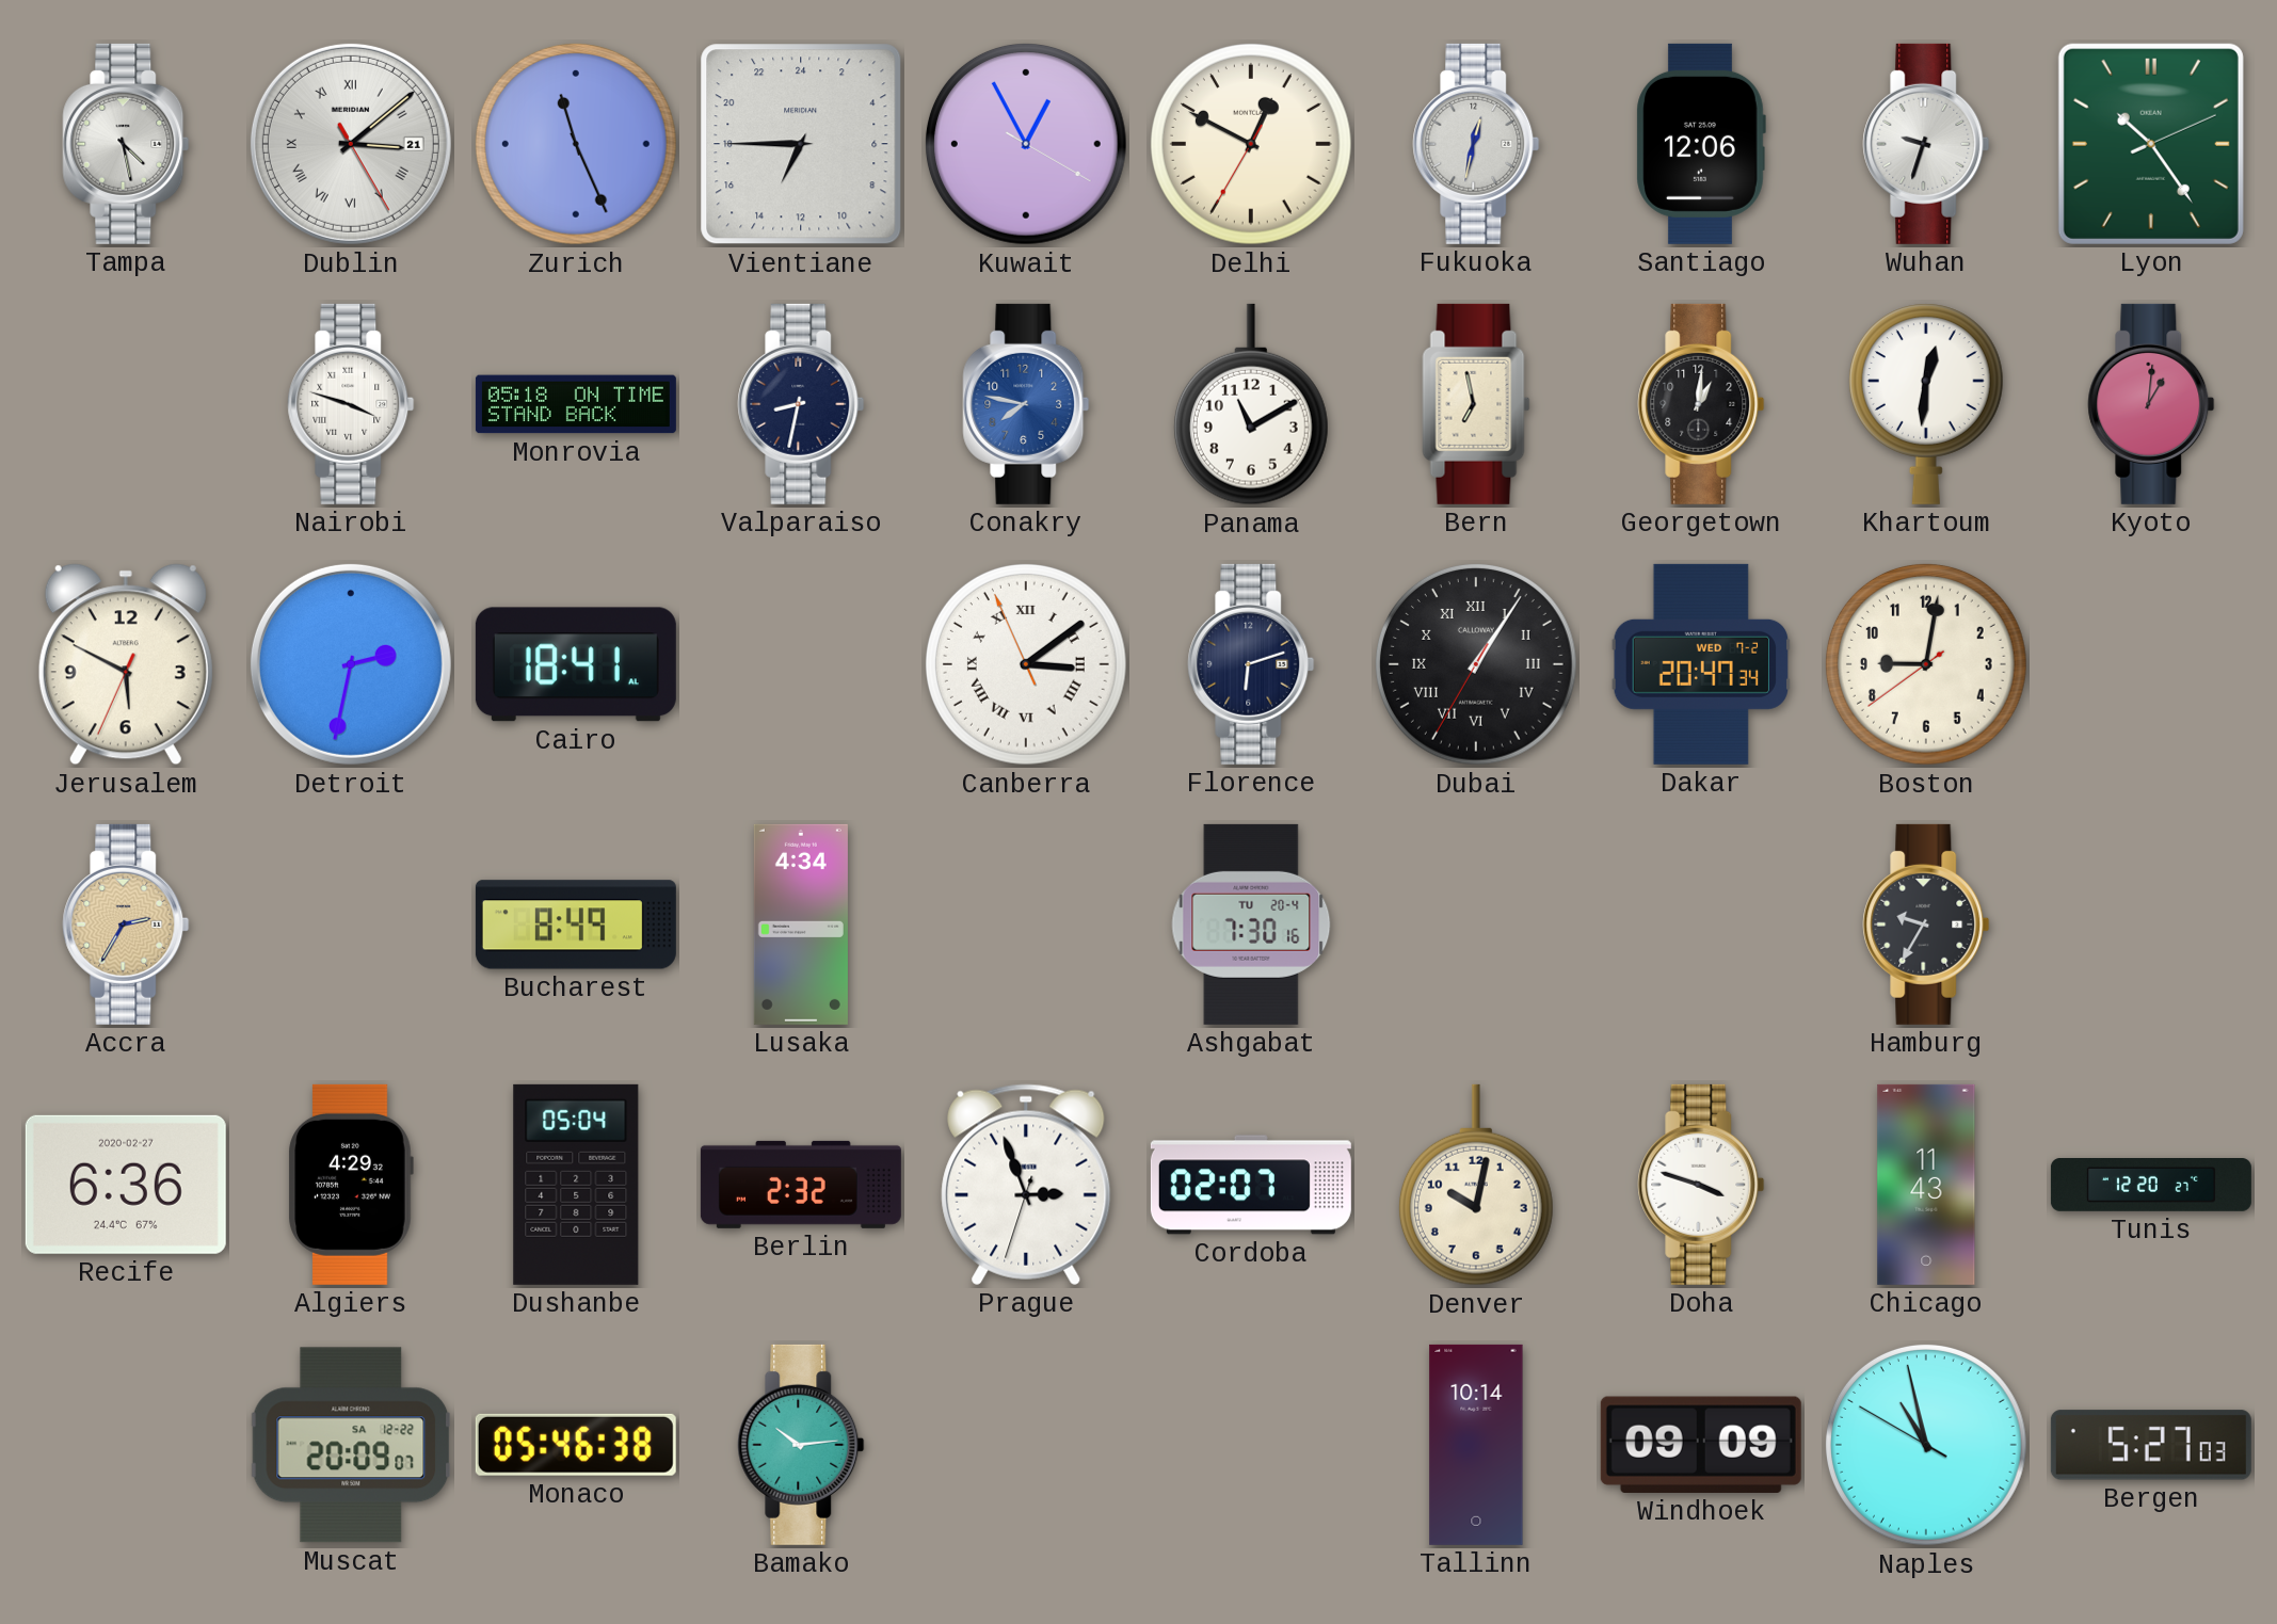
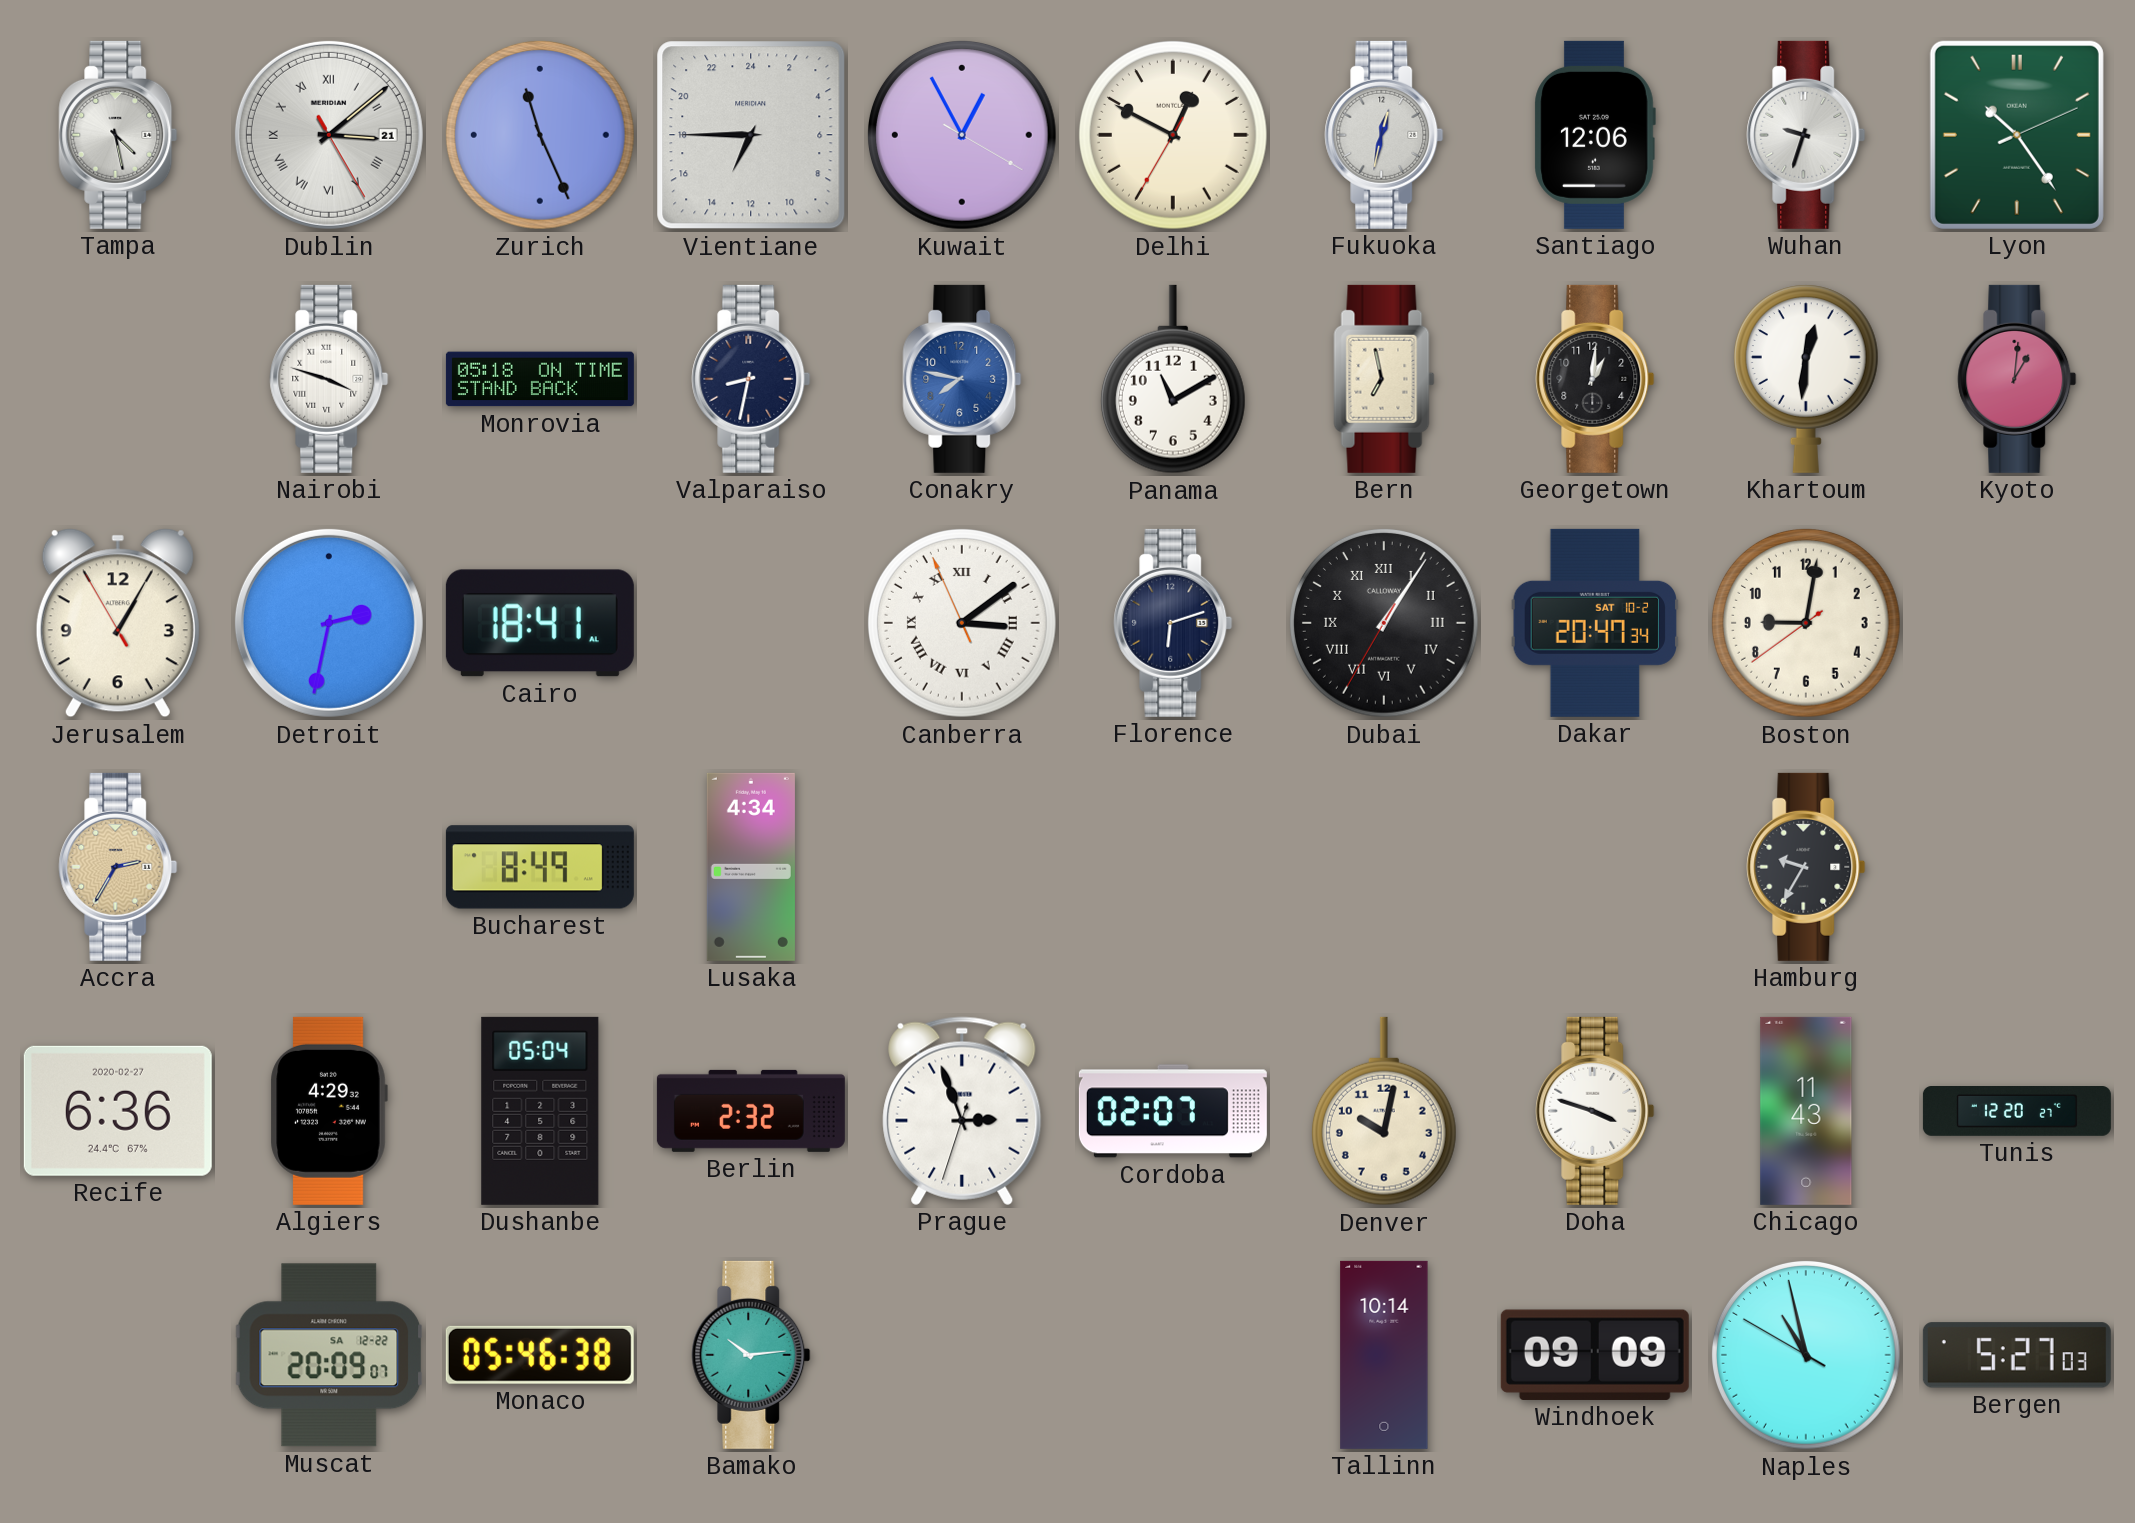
Jerusalem: 5:49 -> 1:04 (118, 623)
Dakar date: WED 7-2 -> SAT 10-2 (1594, 623)
Ashgabat: 7:30 -> none (1251, 924)
